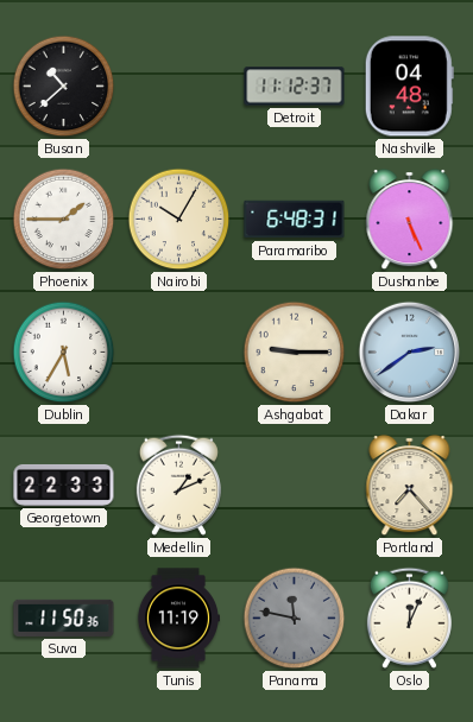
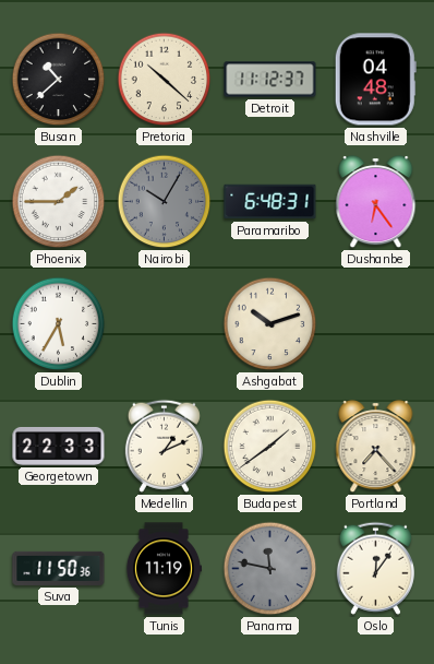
Pretoria: none -> 10:22 (165, 80)
Nairobi dial: cream -> grey (165, 202)
Dushanbe: 5:26 -> 6:24 (376, 203)
Ashgabat: 9:15 -> 10:12 (270, 324)
Dakar: 2:39 -> none (410, 353)
Budapest: none -> 1:39 (270, 447)
Oslo: 12:04 -> 12:06 (375, 568)
